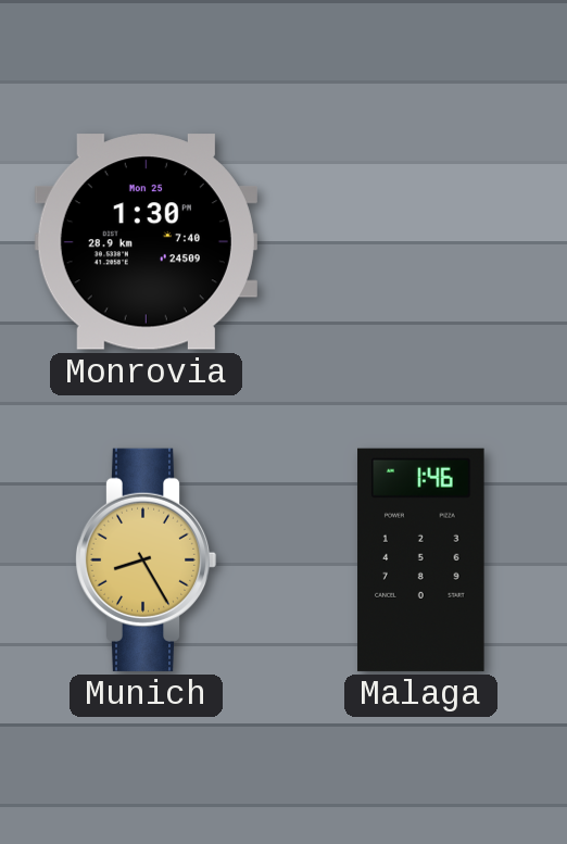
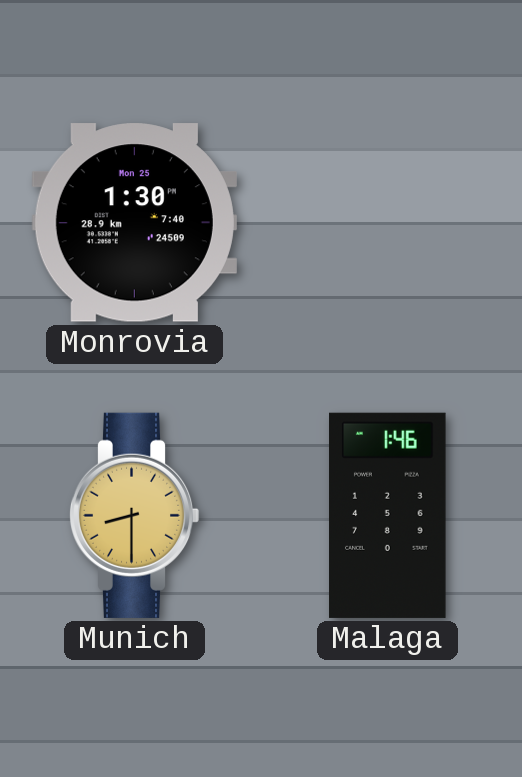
Munich: 8:25 -> 8:30 (134, 515)
